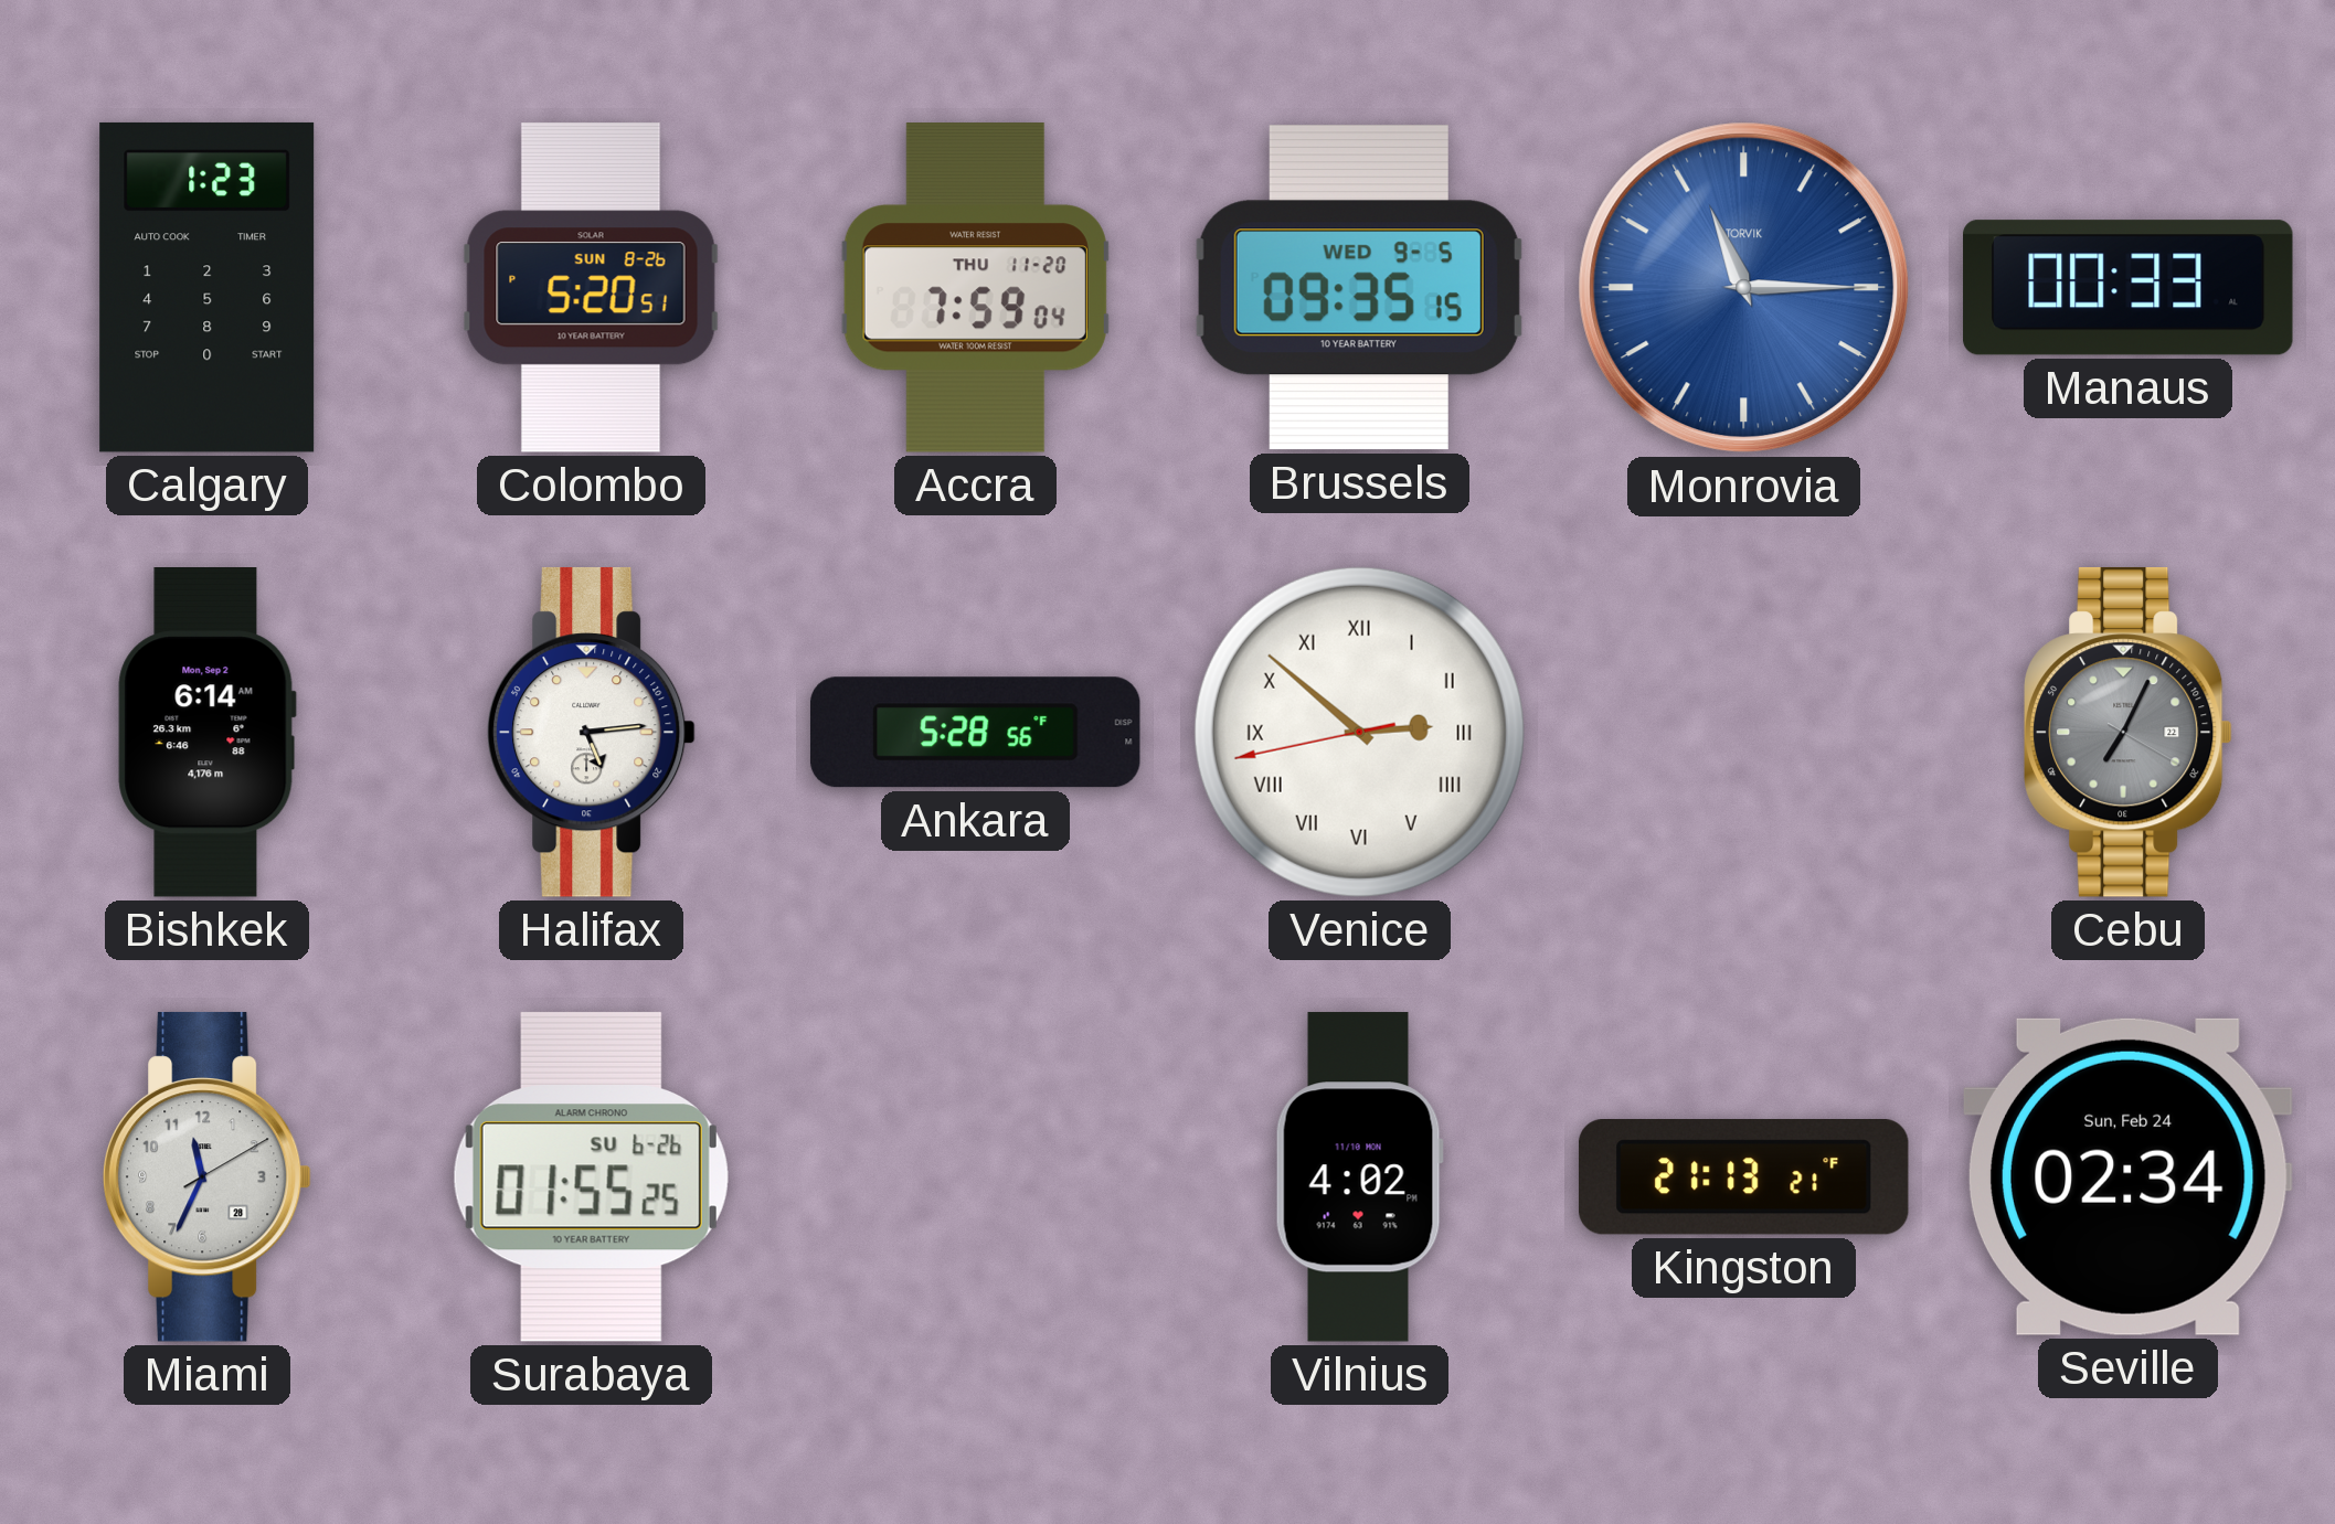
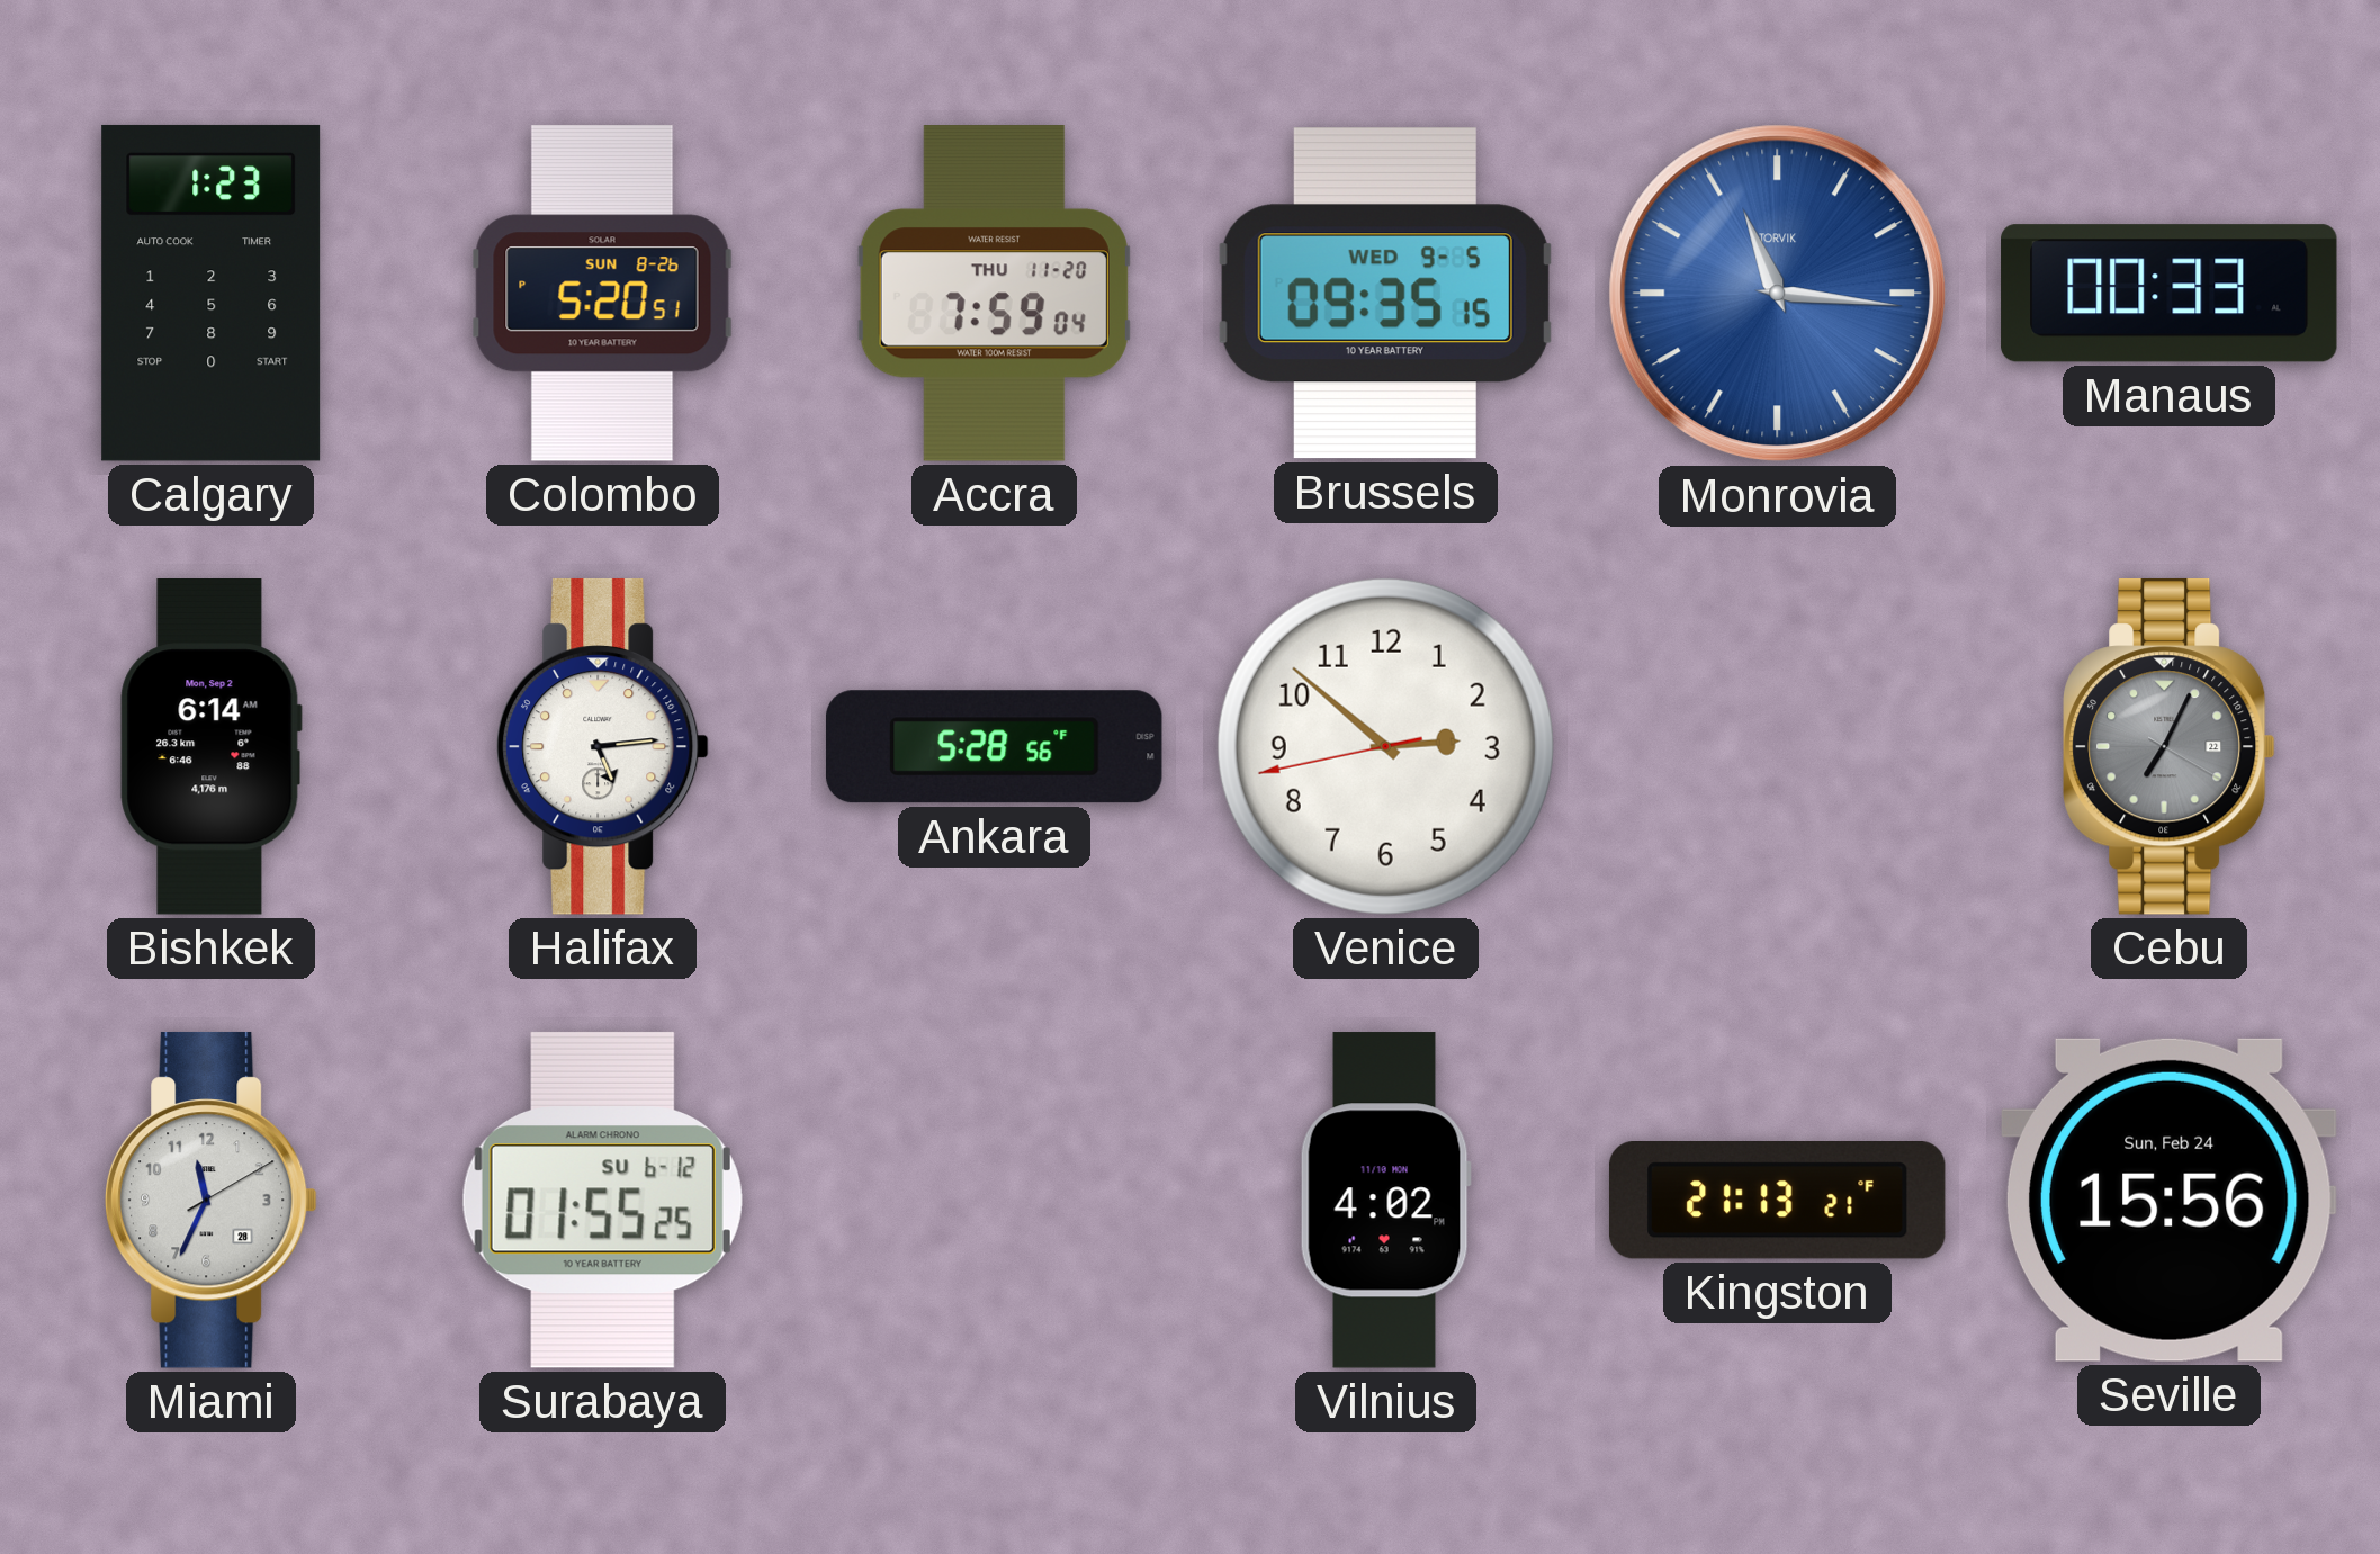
Monrovia: 11:15 -> 11:16 (1778, 294)
Venice numerals: Roman -> Arabic (1385, 746)
Surabaya date: SU 6-26 -> SU 6-12 (602, 1200)
Seville: 02:34 -> 15:56 (2168, 1200)
